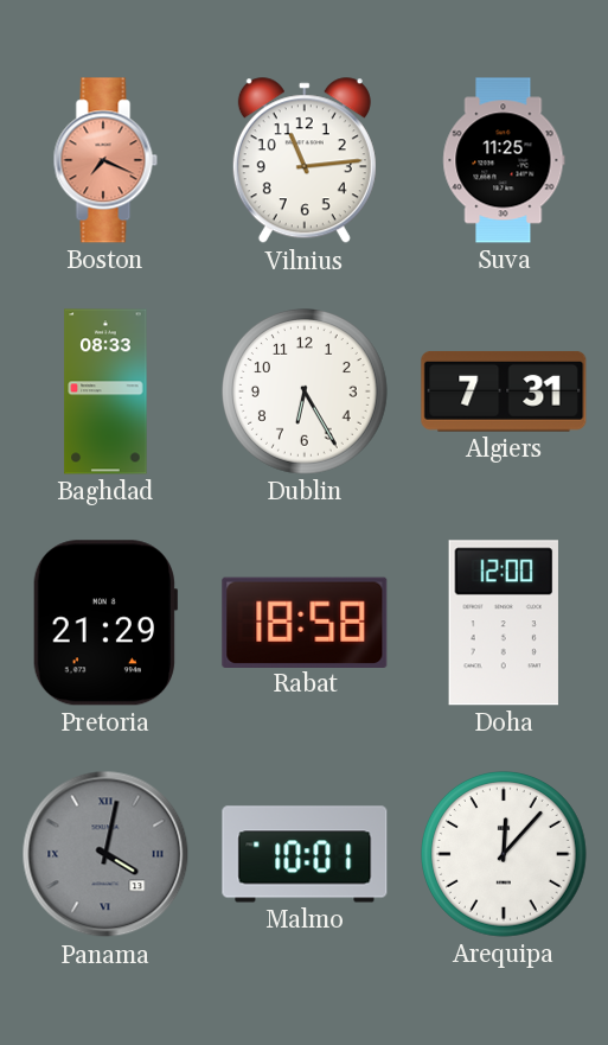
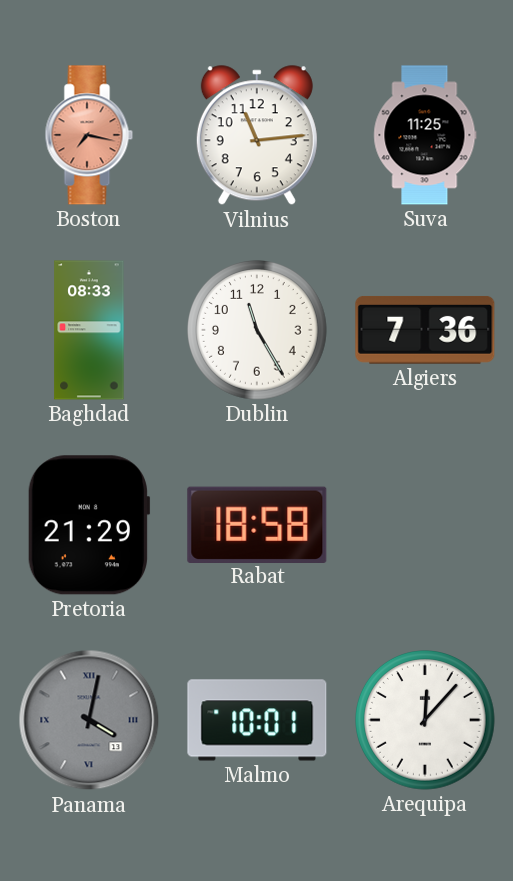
Boston: 7:19 -> 7:17 (89, 135)
Dublin: 6:25 -> 11:25 (258, 331)
Algiers: 7:31 -> 7:36 (425, 330)
Doha: 12:00 -> none (504, 623)
